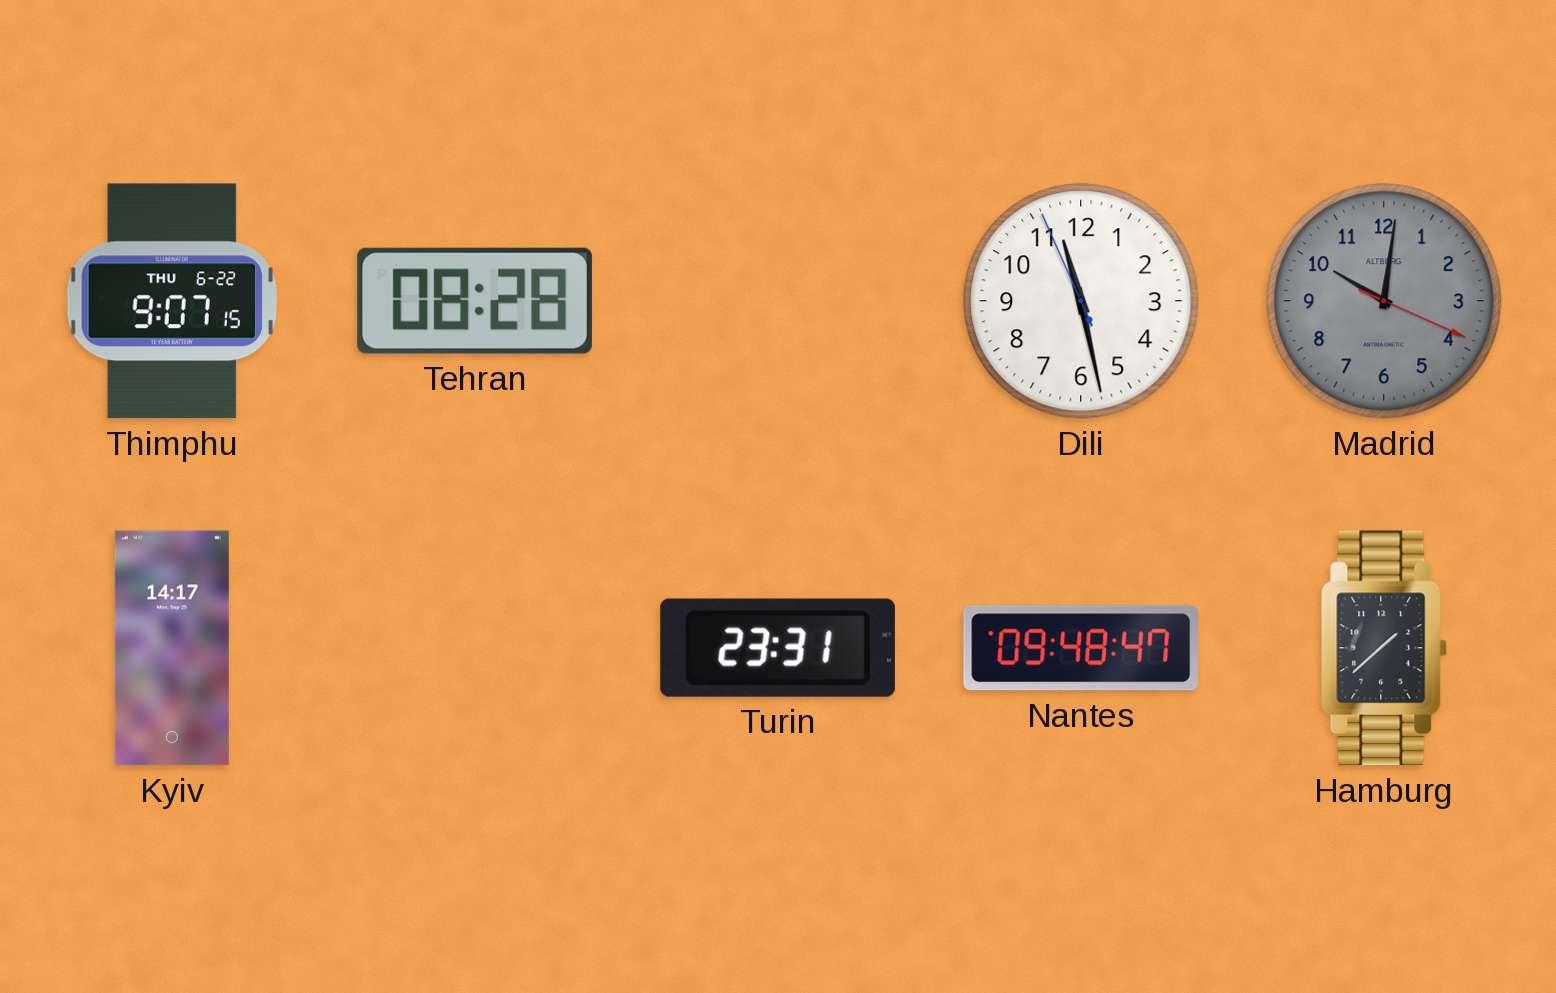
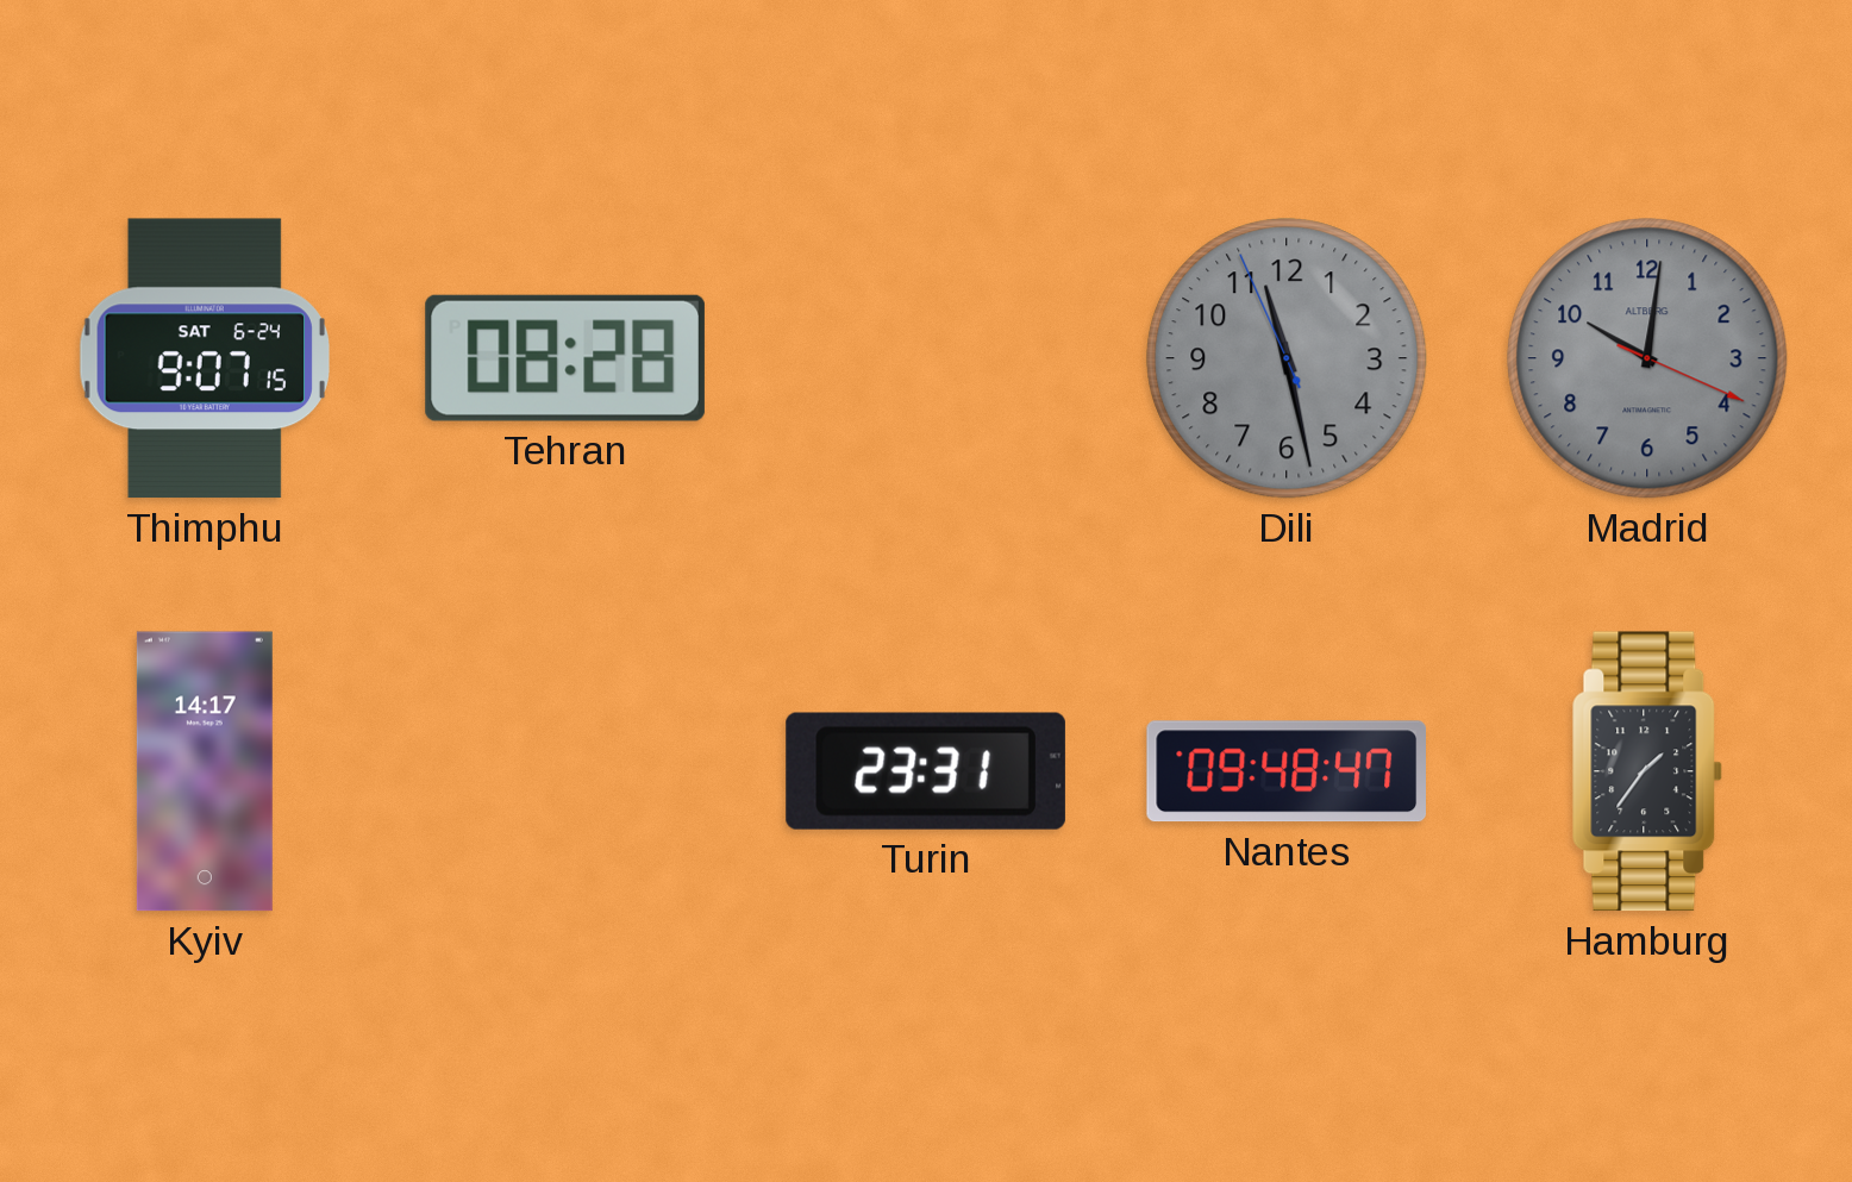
Thimphu date: THU 6-22 -> SAT 6-24 (204, 358)
Dili dial: white -> grey (1287, 358)
Hamburg: 1:38 -> 1:36 (1647, 771)
